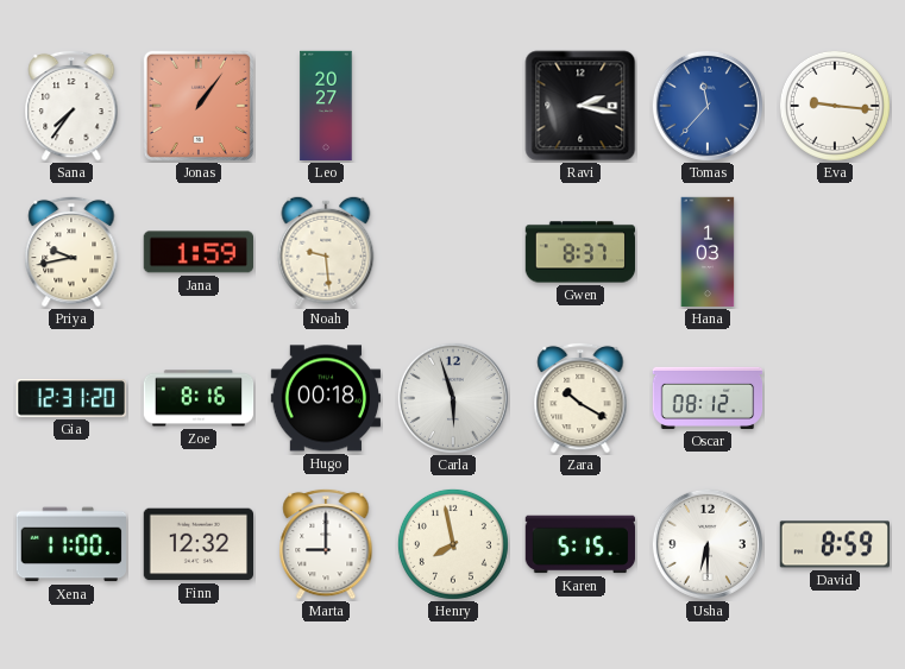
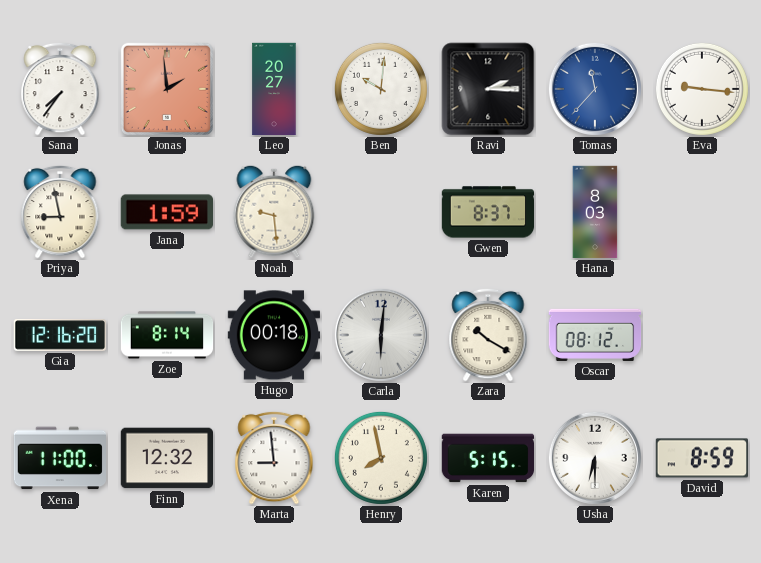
Jonas: 1:06 -> 1:59 (167, 89)
Ben: none -> 10:01 (381, 89)
Ravi: 2:17 -> 2:15 (488, 89)
Priya: 9:43 -> 8:58 (60, 212)
Hana: 1:03 -> 8:03 (595, 212)
Gia: 12:31 -> 12:16 (60, 335)
Zoe: 8:16 -> 8:14 (167, 335)
Carla: 5:57 -> 6:01 (381, 335)
Marta: 9:00 -> 8:59 (274, 458)
